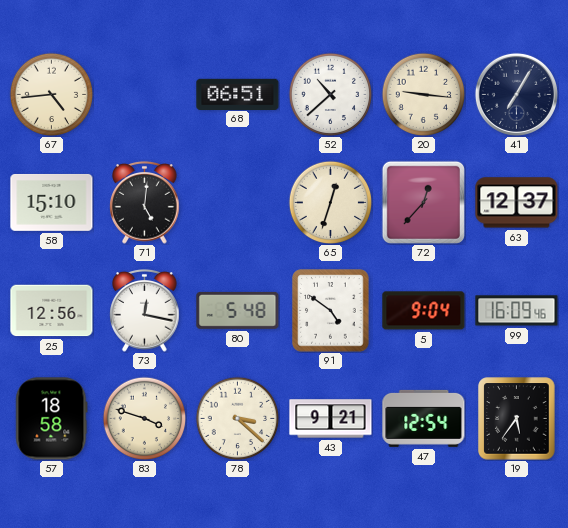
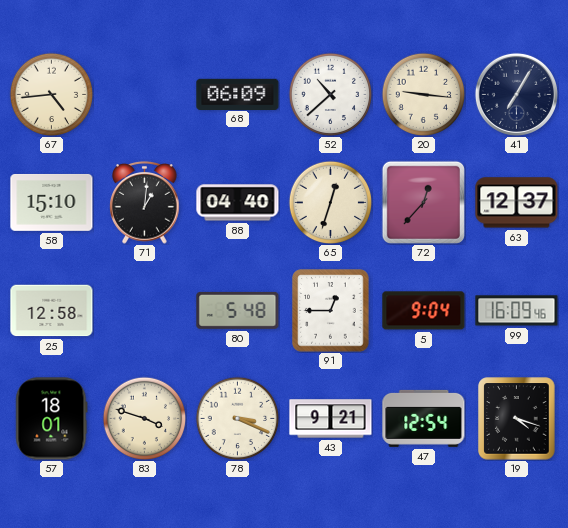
68: 06:51 -> 06:09 (238, 94)
71: 5:01 -> 1:01 (145, 203)
88: none -> 04:40 (238, 203)
25: 12:56 -> 12:58 (52, 311)
73: 12:17 -> none (145, 311)
91: 4:51 -> 12:45 (331, 311)
57: 18:58 -> 18:01 (52, 419)
78: 3:22 -> 3:19 (237, 418)
19: 5:36 -> 4:18 (517, 419)
